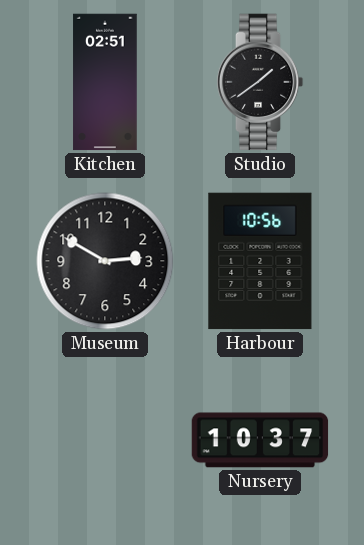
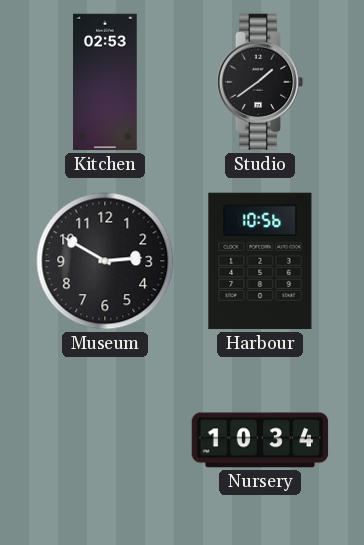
Kitchen: 02:51 -> 02:53 (105, 82)
Nursery: 10:37 -> 10:34 (260, 440)
